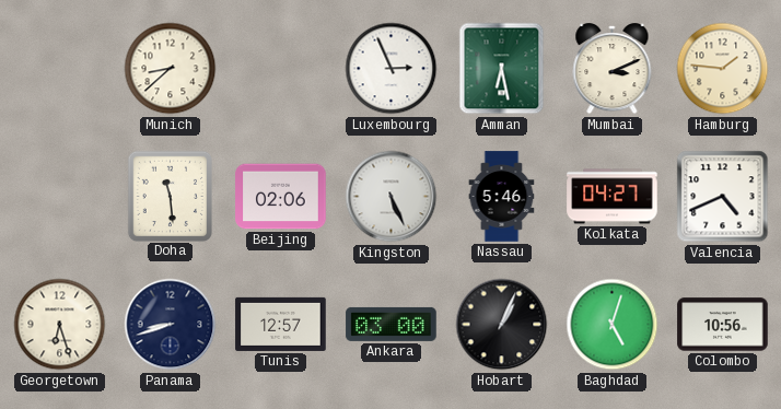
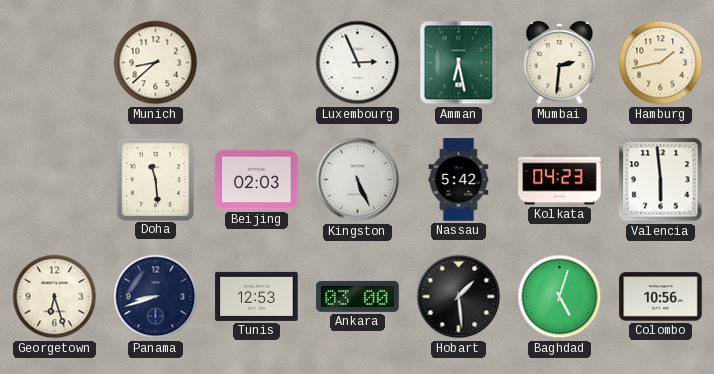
Mumbai: 3:11 -> 2:31 (560, 63)
Hamburg: 1:46 -> 1:43 (661, 63)
Beijing: 02:06 -> 02:03 (257, 180)
Nassau: 5:46 -> 5:42 (459, 180)
Kolkata: 04:27 -> 04:23 (560, 180)
Valencia: 4:41 -> 5:59 (661, 180)
Tunis: 12:57 -> 12:53 (257, 296)
Hobart: 1:04 -> 1:29 (459, 297)
